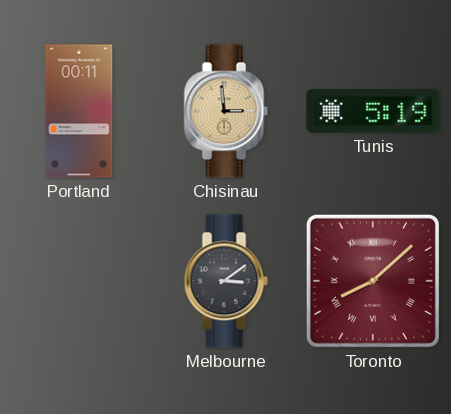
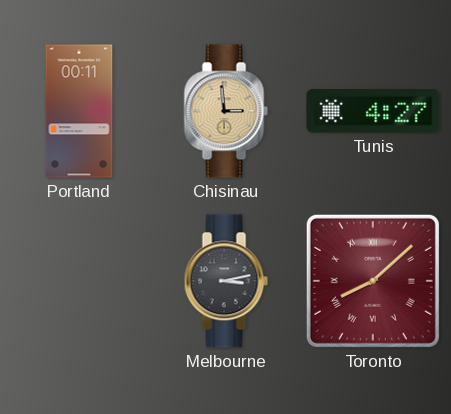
Tunis: 5:19 -> 4:27 (373, 111)
Melbourne: 3:09 -> 3:13 (226, 281)
